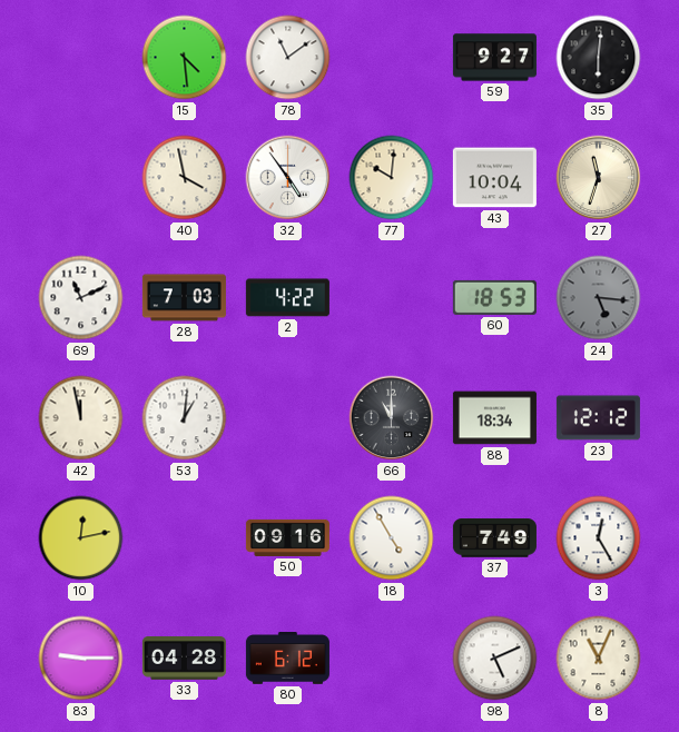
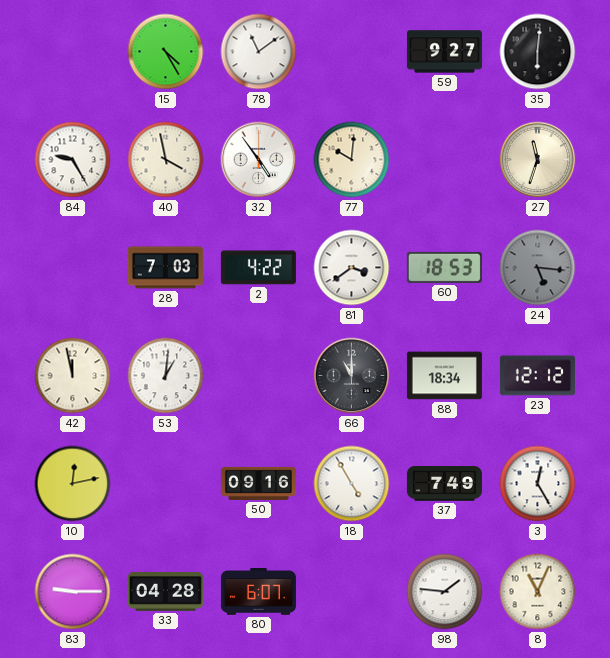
15: 4:29 -> 4:25 (166, 52)
84: none -> 9:25 (73, 160)
43: 10:04 -> none (494, 178)
69: 11:11 -> none (81, 298)
81: none -> 3:39 (352, 268)
80: 6:12 -> 6:07 (258, 592)
98: 5:11 -> 1:46 (445, 592)
